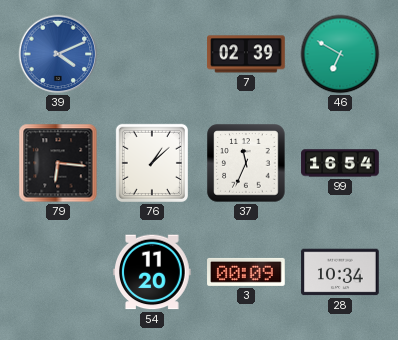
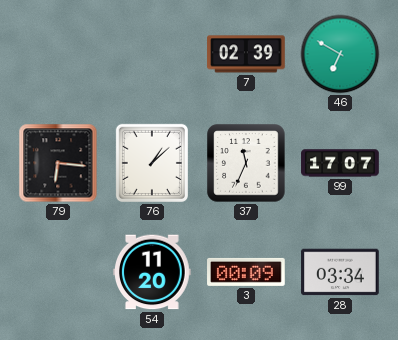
39: 4:11 -> none (58, 54)
99: 16:54 -> 17:07 (340, 163)
28: 10:34 -> 03:34 (340, 272)
